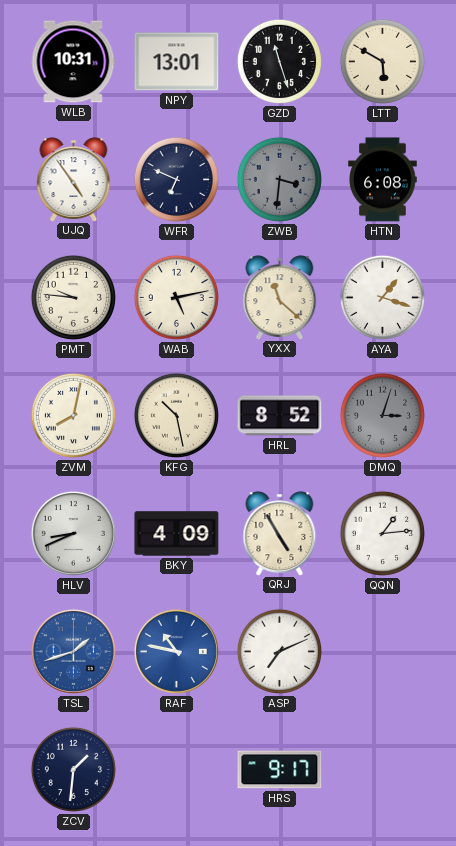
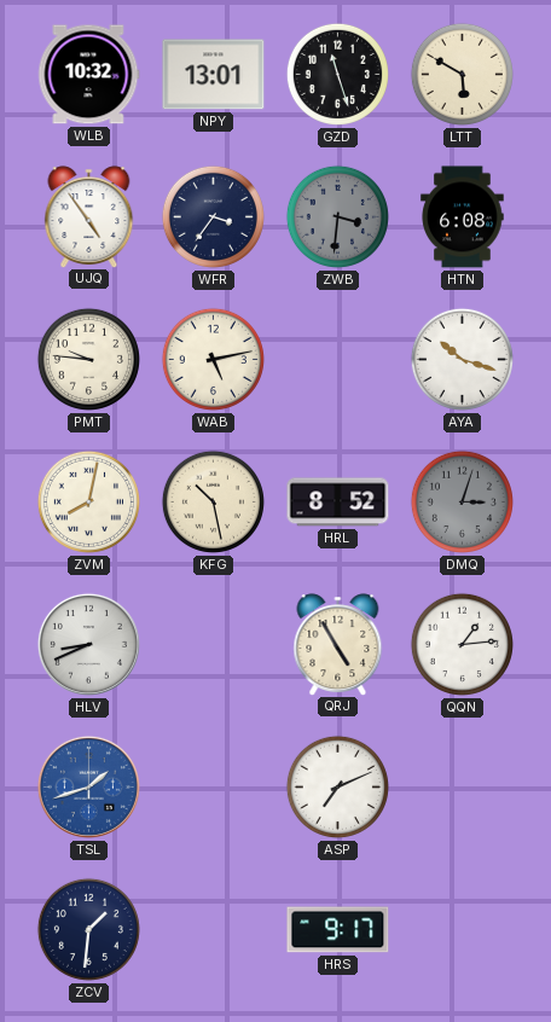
WLB: 10:31 -> 10:32 (88, 75)
WFR: 6:49 -> 3:36 (213, 216)
YXX: 11:22 -> none (280, 297)
AYA: 1:18 -> 10:18 (462, 359)
BKY: 4:09 -> none (177, 534)
RAF: 10:47 -> none (176, 651)
